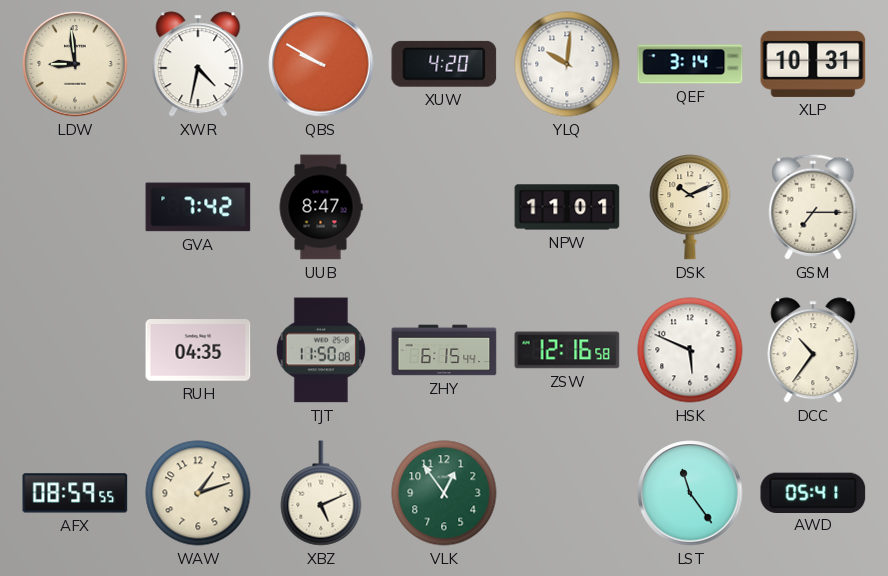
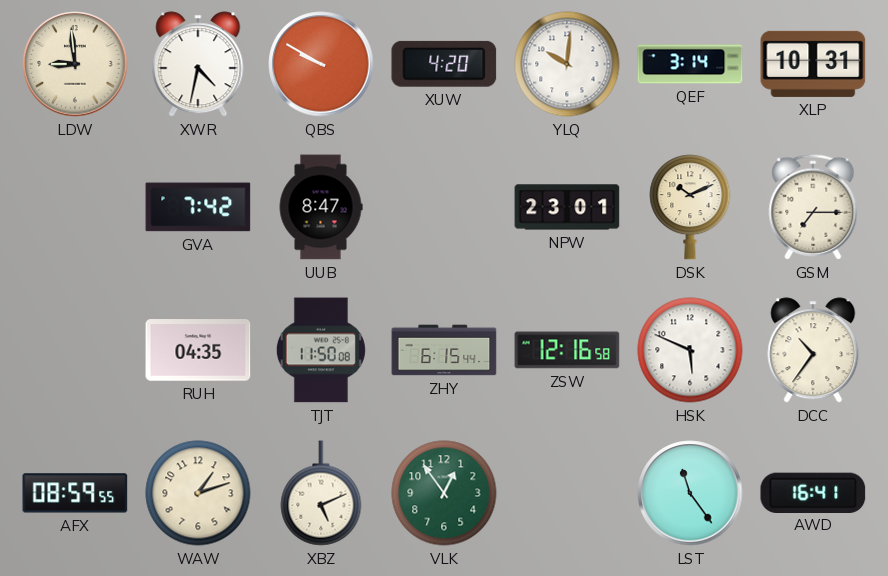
NPW: 11:01 -> 23:01 (567, 207)
AWD: 05:41 -> 16:41 (813, 492)
